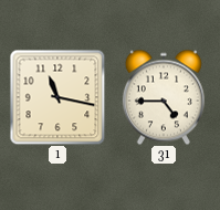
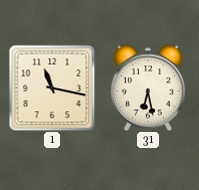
31: 4:45 -> 6:28 (148, 88)
